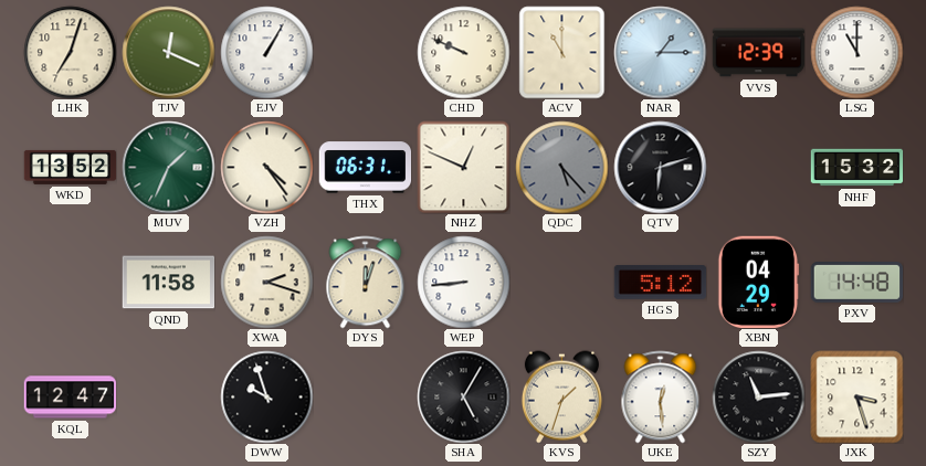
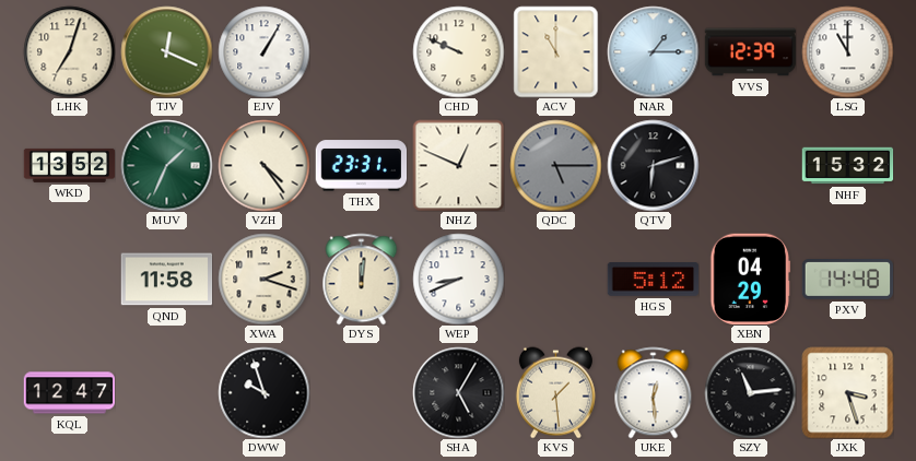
THX: 06:31 -> 23:31 (361, 166)
QDC: 5:23 -> 5:15 (555, 165)
DYS: 12:03 -> 12:01 (362, 279)
WEP: 8:44 -> 8:41 (458, 279)
KVS: 1:33 -> 1:29 (555, 392)
